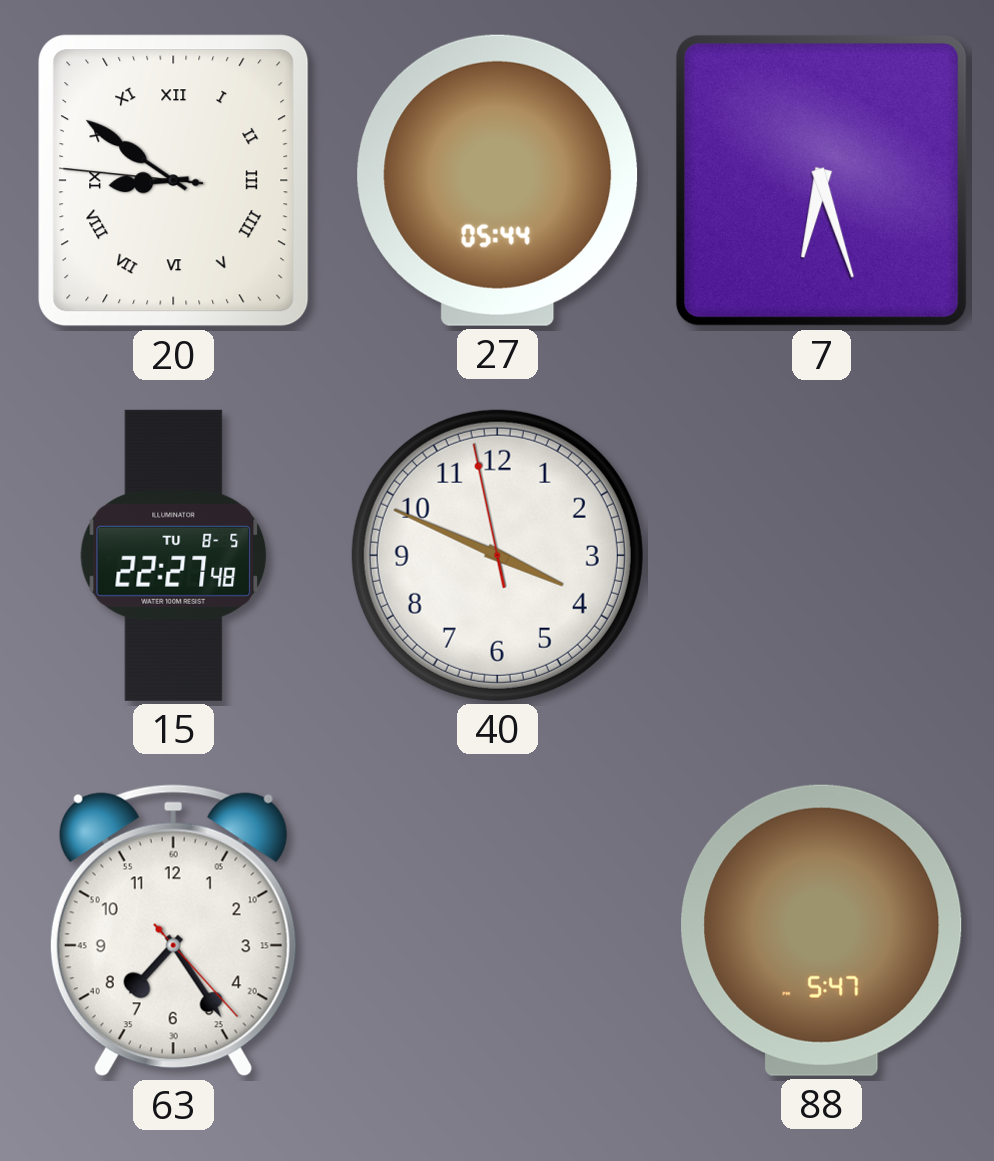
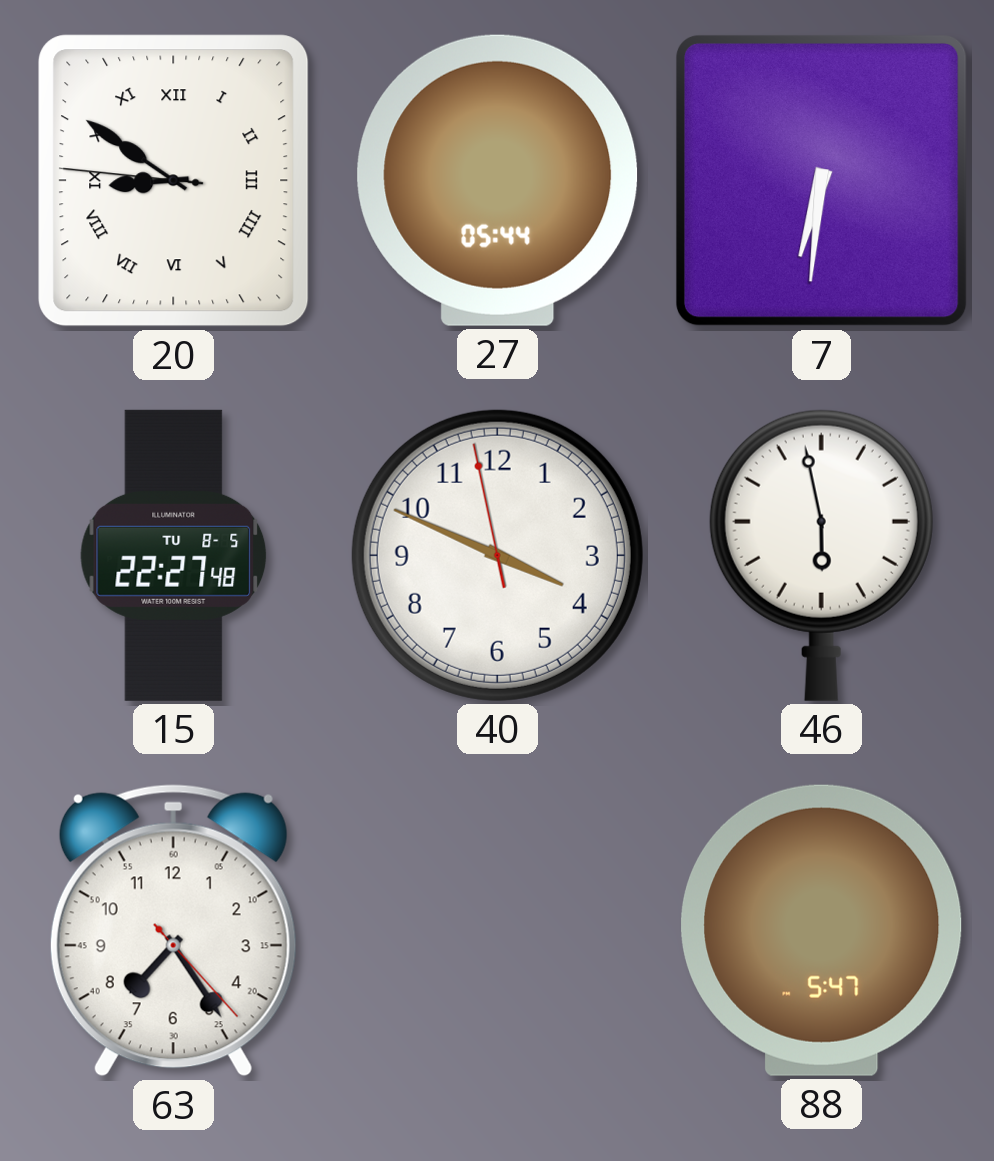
7: 6:27 -> 6:31 (821, 180)
46: none -> 5:58 (821, 555)
